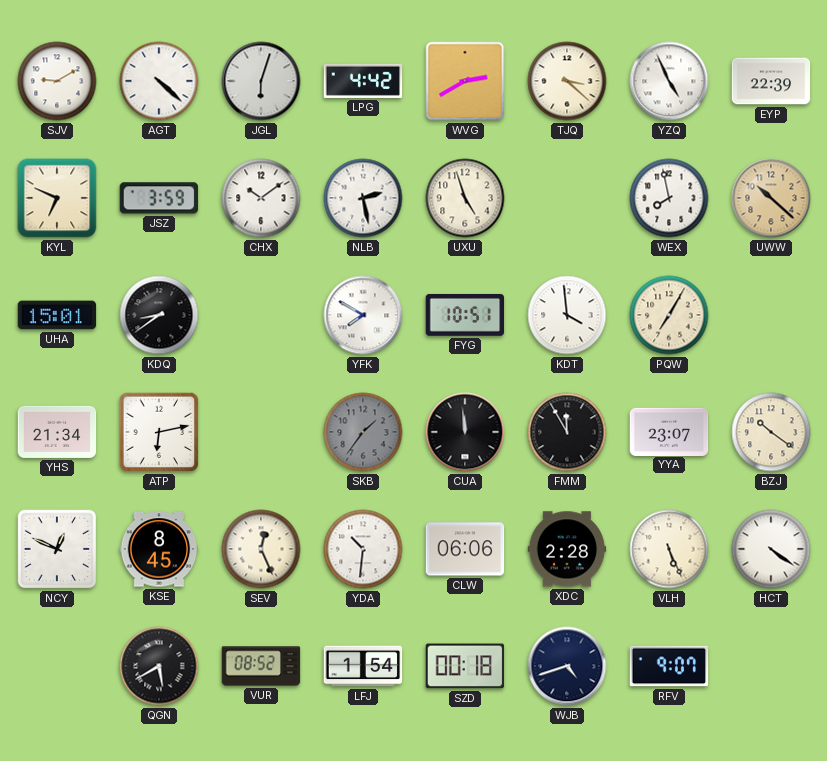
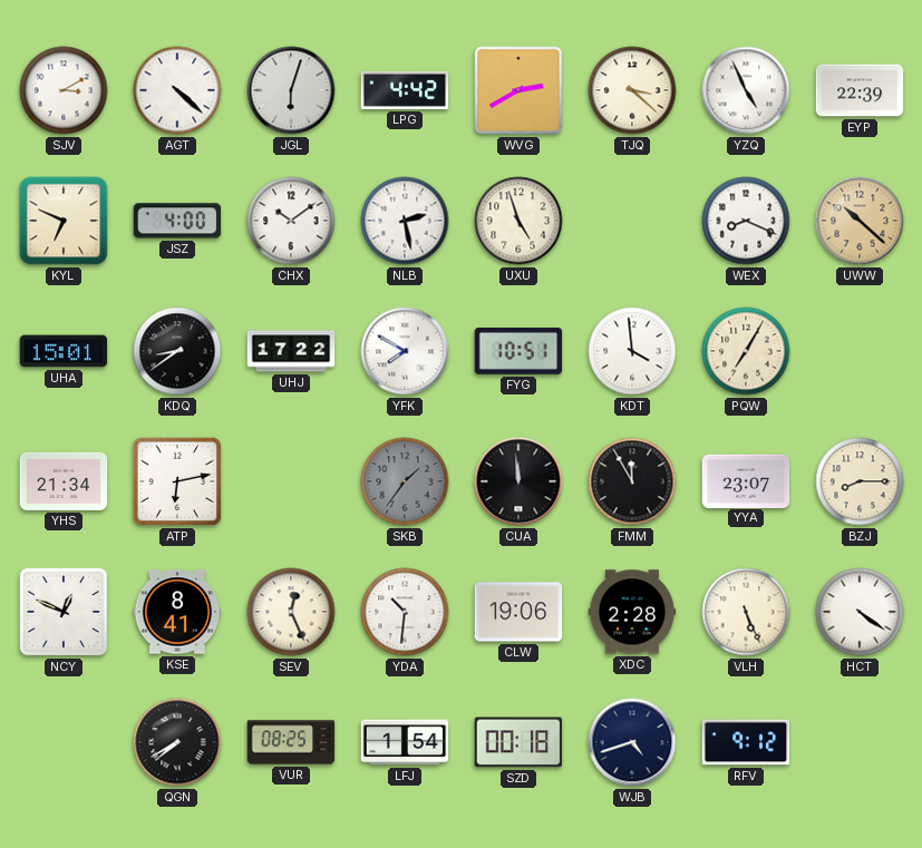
SJV: 9:10 -> 3:10 (64, 90)
JSZ: 3:59 -> 4:00 (177, 221)
WEX: 7:58 -> 8:19 (746, 221)
UHJ: none -> 17:22 (291, 351)
BZJ: 10:21 -> 8:15 (860, 481)
KSE: 8:45 -> 8:41 (177, 612)
CLW: 06:06 -> 19:06 (518, 612)
QGN: 5:40 -> 7:40 (177, 742)
VUR: 08:52 -> 08:25 (291, 742)
RFV: 9:07 -> 9:12 (746, 742)
